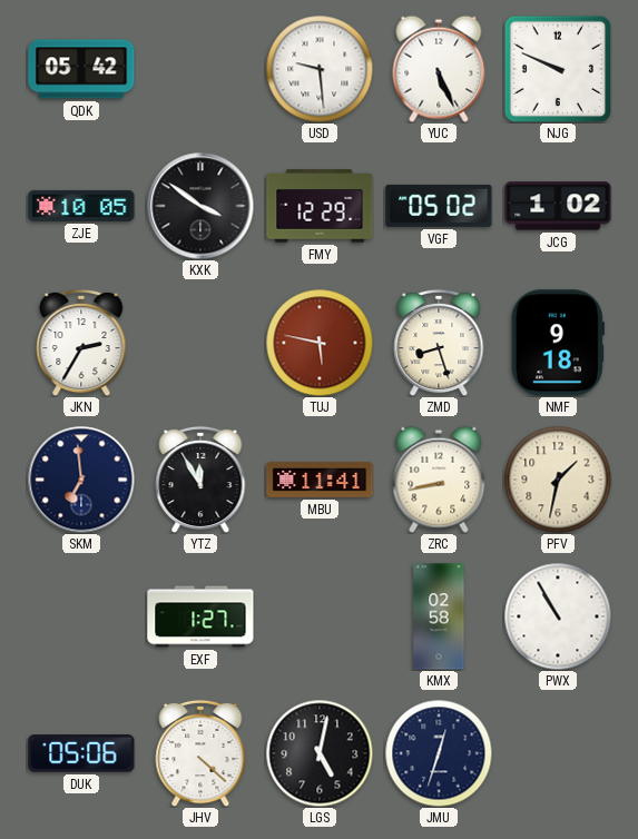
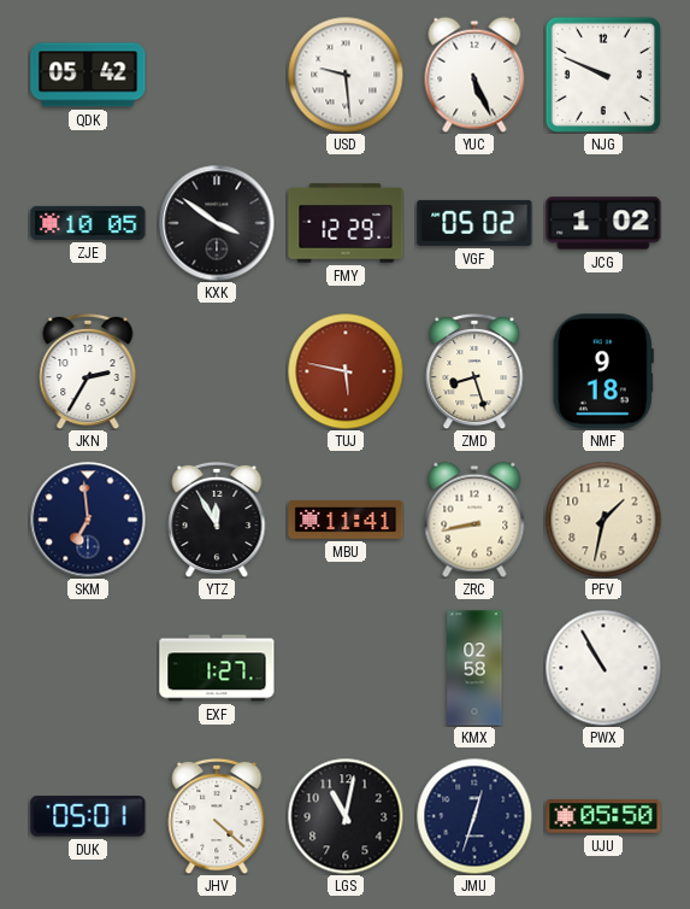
DUK: 05:06 -> 05:01 (88, 816)
LGS: 5:02 -> 11:02 (346, 816)
UJU: none -> 05:50 (603, 816)
